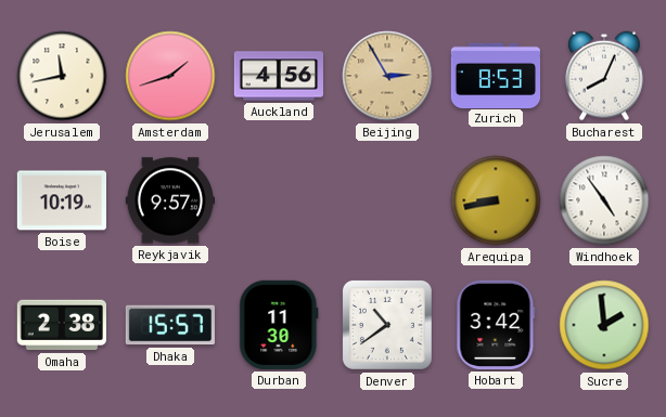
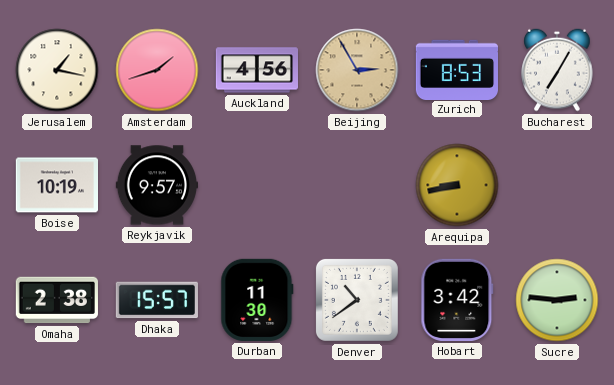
Jerusalem: 11:43 -> 1:17 (57, 70)
Bucharest: 8:04 -> 7:05 (557, 70)
Windhoek: 4:54 -> none (604, 200)
Sucre: 1:59 -> 2:46 (557, 300)
